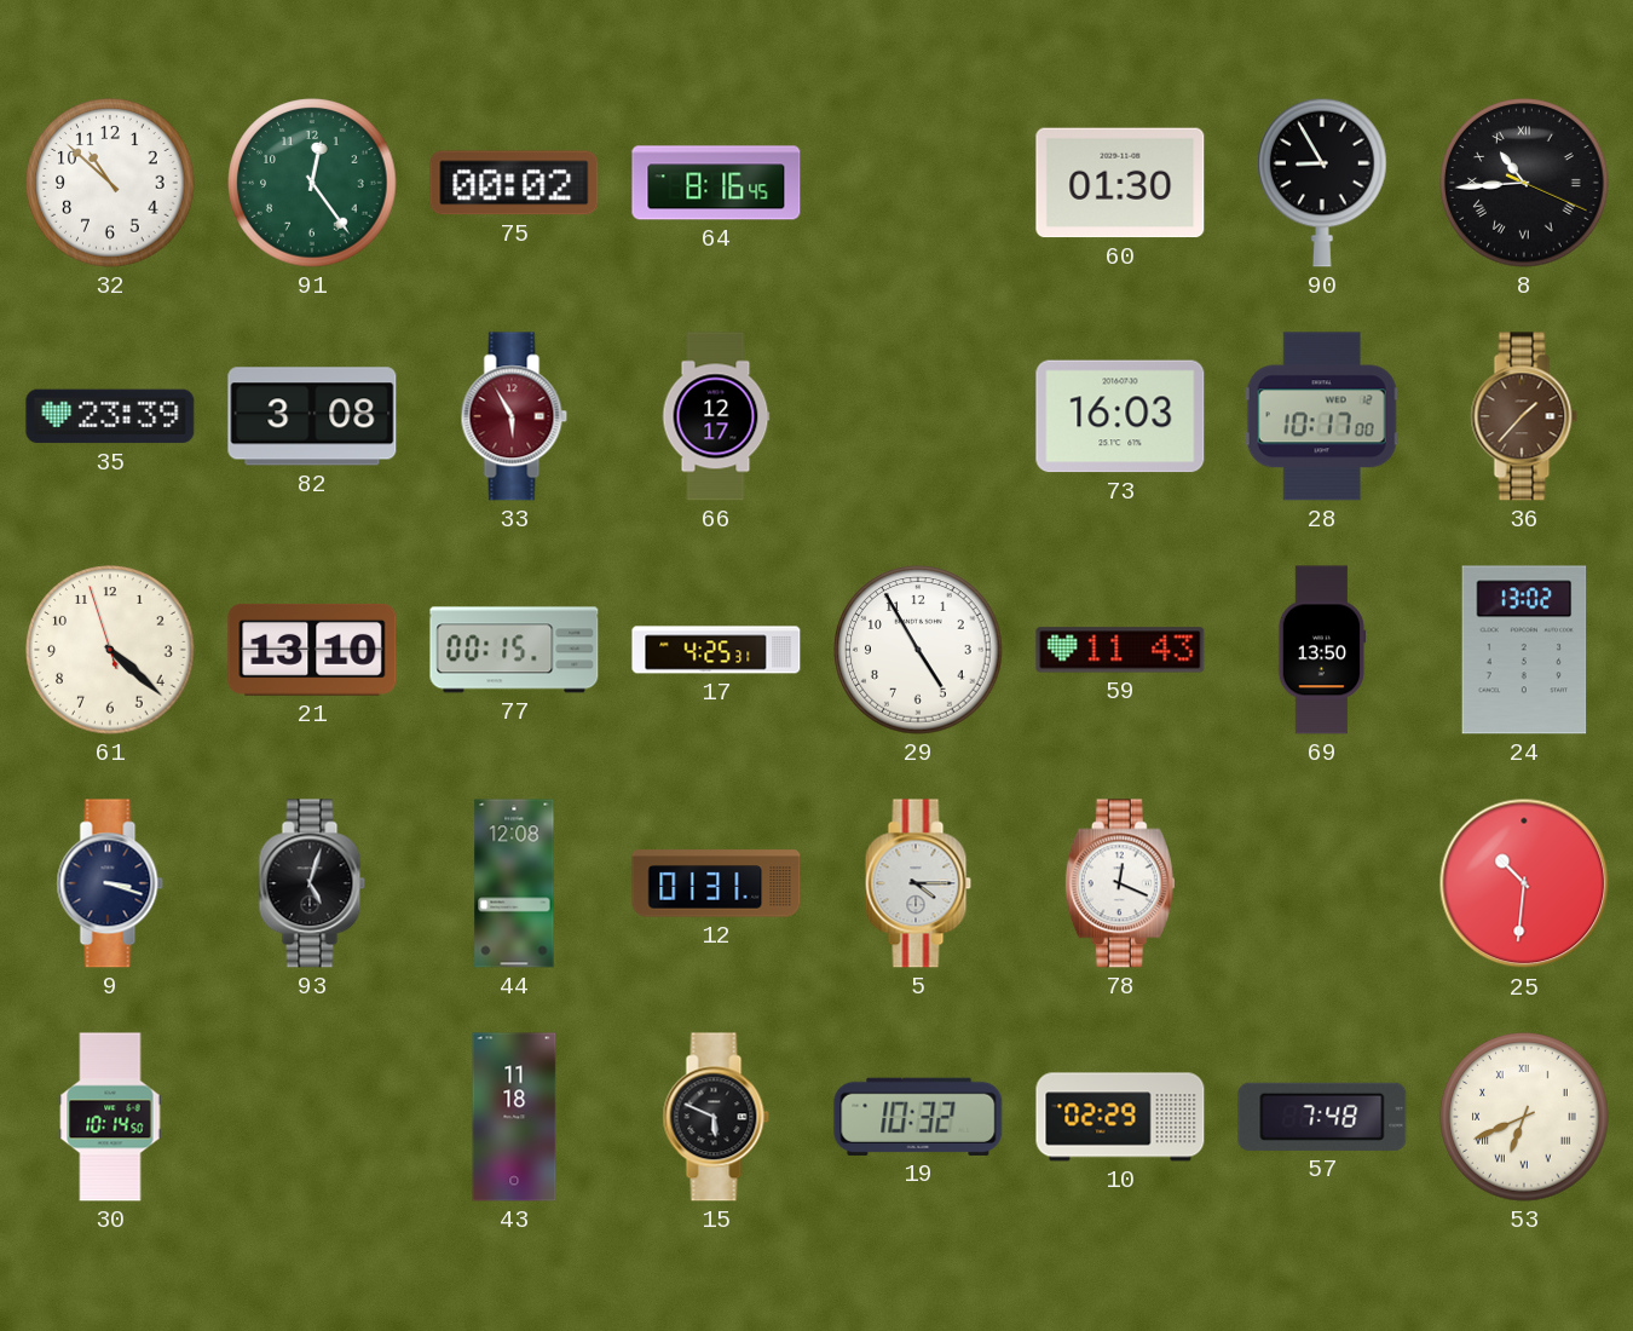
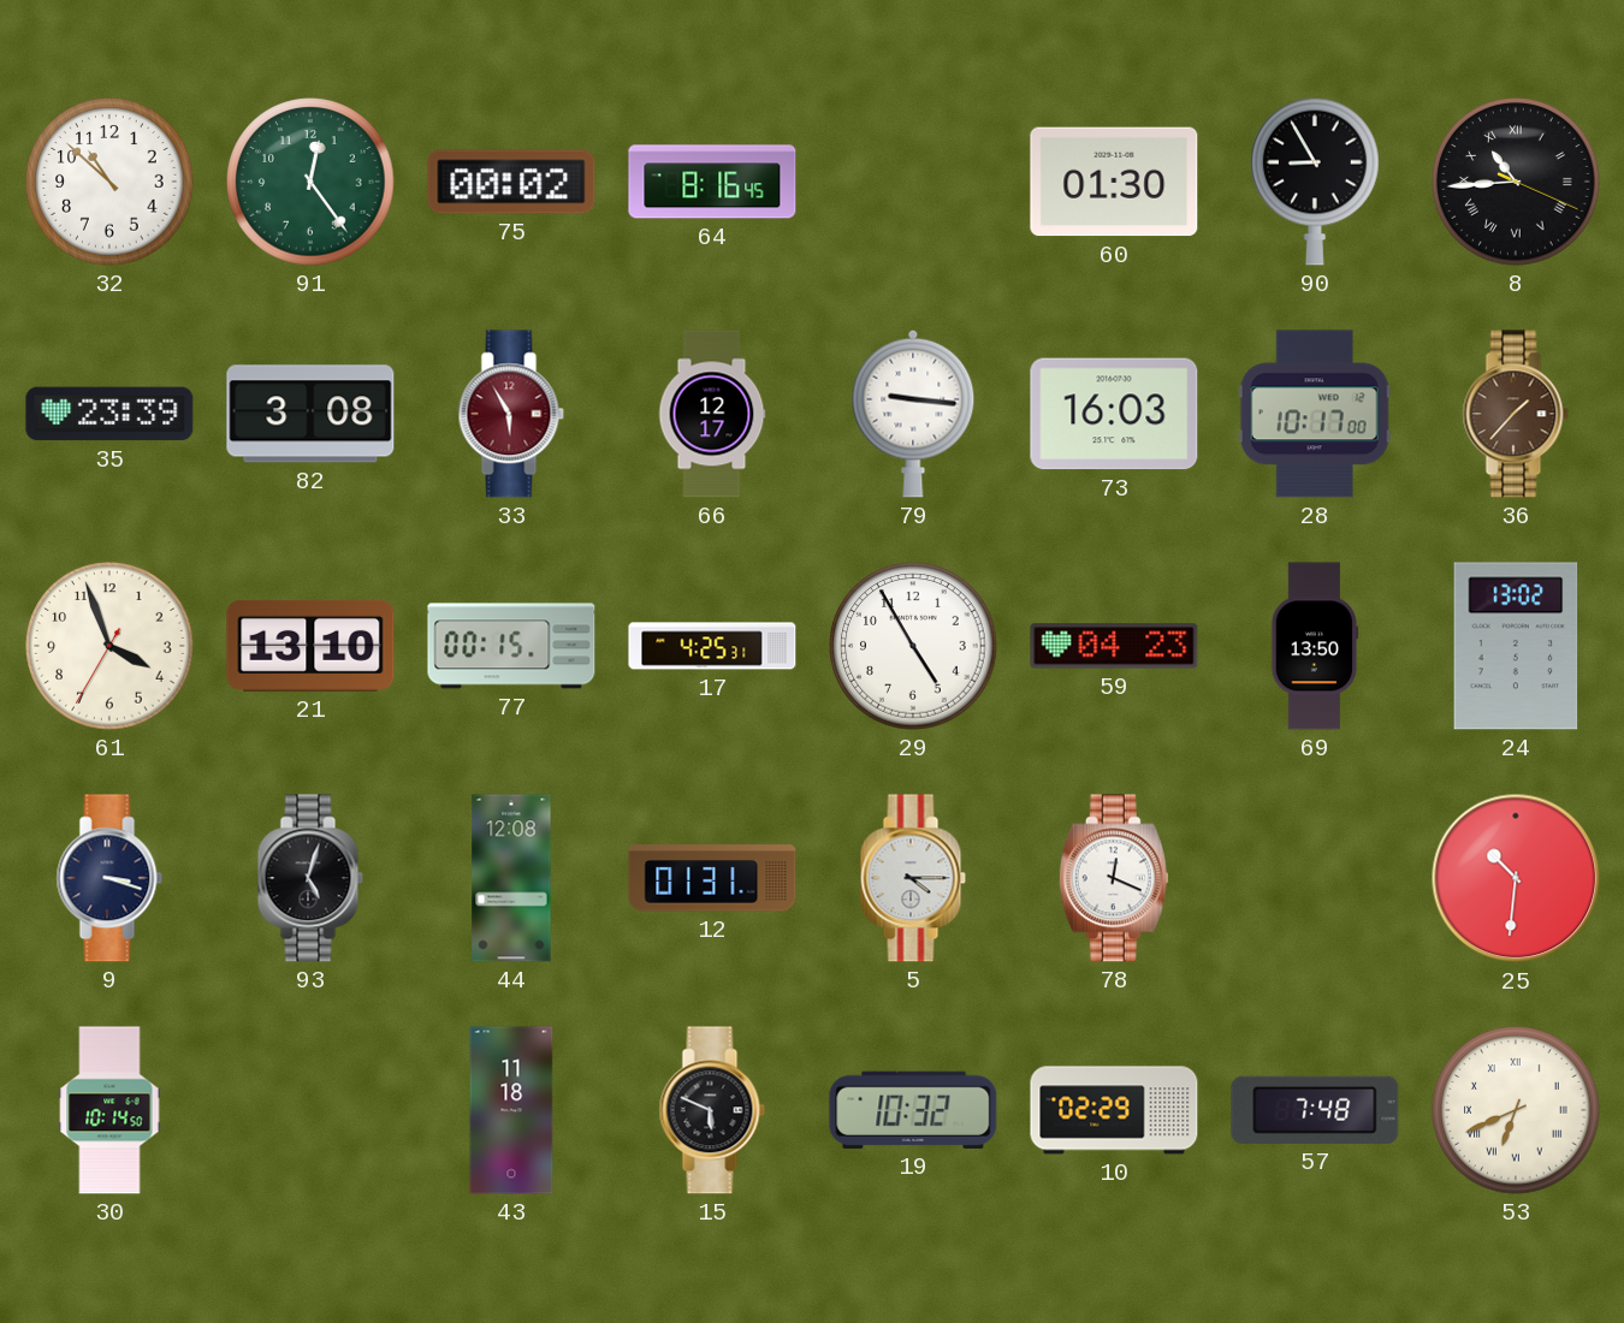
79: none -> 9:16 (913, 414)
61: 4:21 -> 3:56 (109, 646)
59: 11:43 -> 04:23 (1114, 646)
